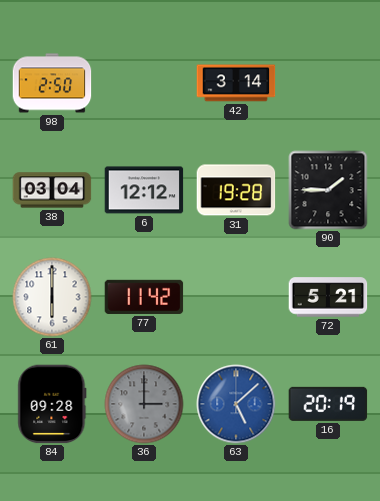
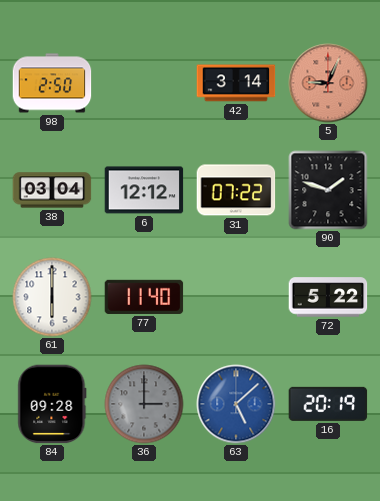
5: none -> 9:04 (328, 83)
31: 19:28 -> 07:22 (236, 190)
90: 1:45 -> 1:48 (328, 190)
77: 11:42 -> 11:40 (144, 297)
72: 5:21 -> 5:22 (328, 297)
